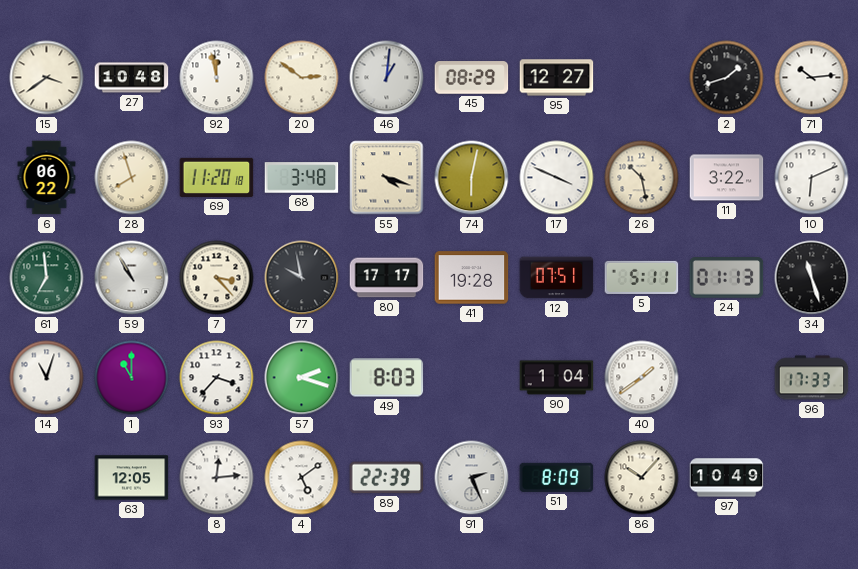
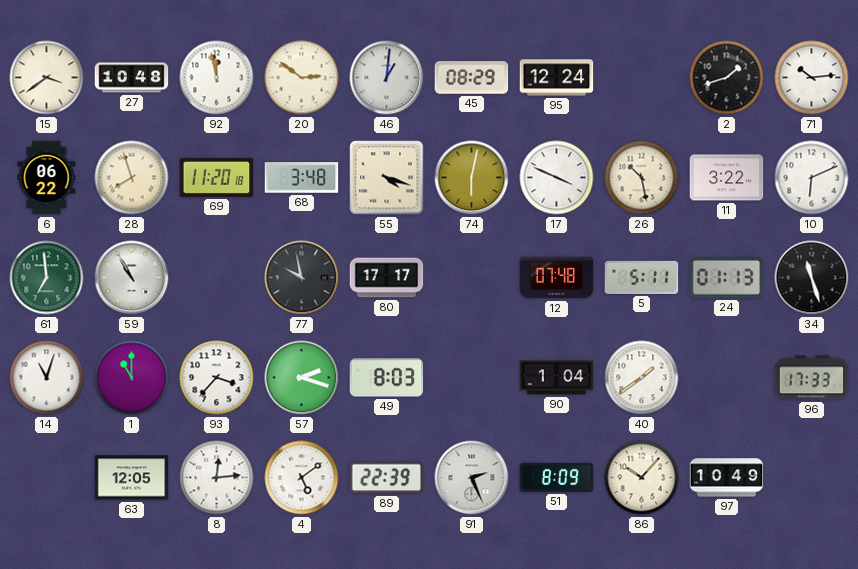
95: 12:27 -> 12:24 (557, 78)
7: 3:23 -> none (217, 278)
41: 19:28 -> none (472, 278)
12: 07:51 -> 07:48 (557, 278)
